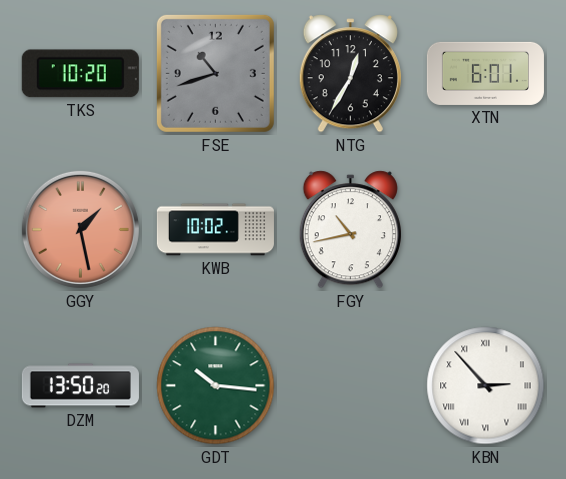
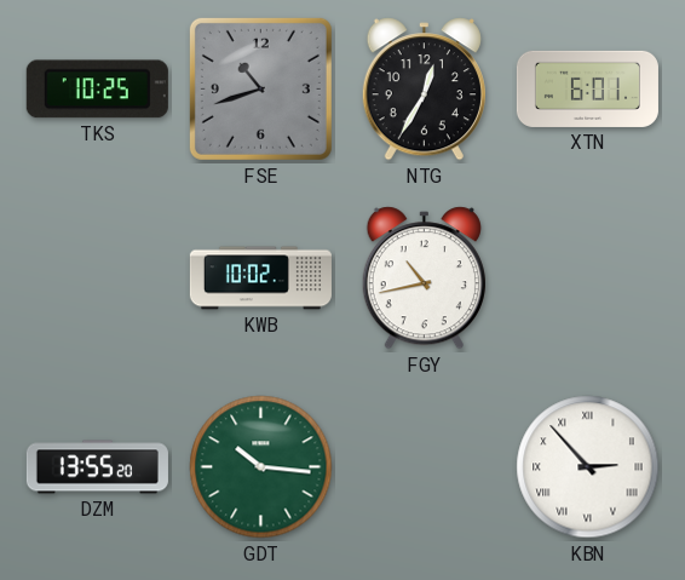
TKS: 10:20 -> 10:25 (97, 90)
GGY: 1:28 -> none (80, 229)
DZM: 13:50 -> 13:55 (97, 467)
